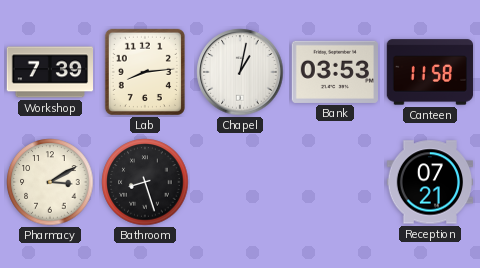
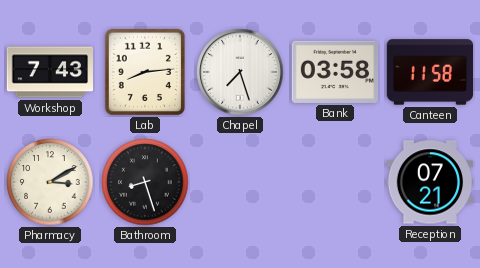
Workshop: 7:39 -> 7:43 (50, 72)
Chapel: 1:02 -> 7:27 (240, 72)
Bank: 03:53 -> 03:58 (334, 72)
